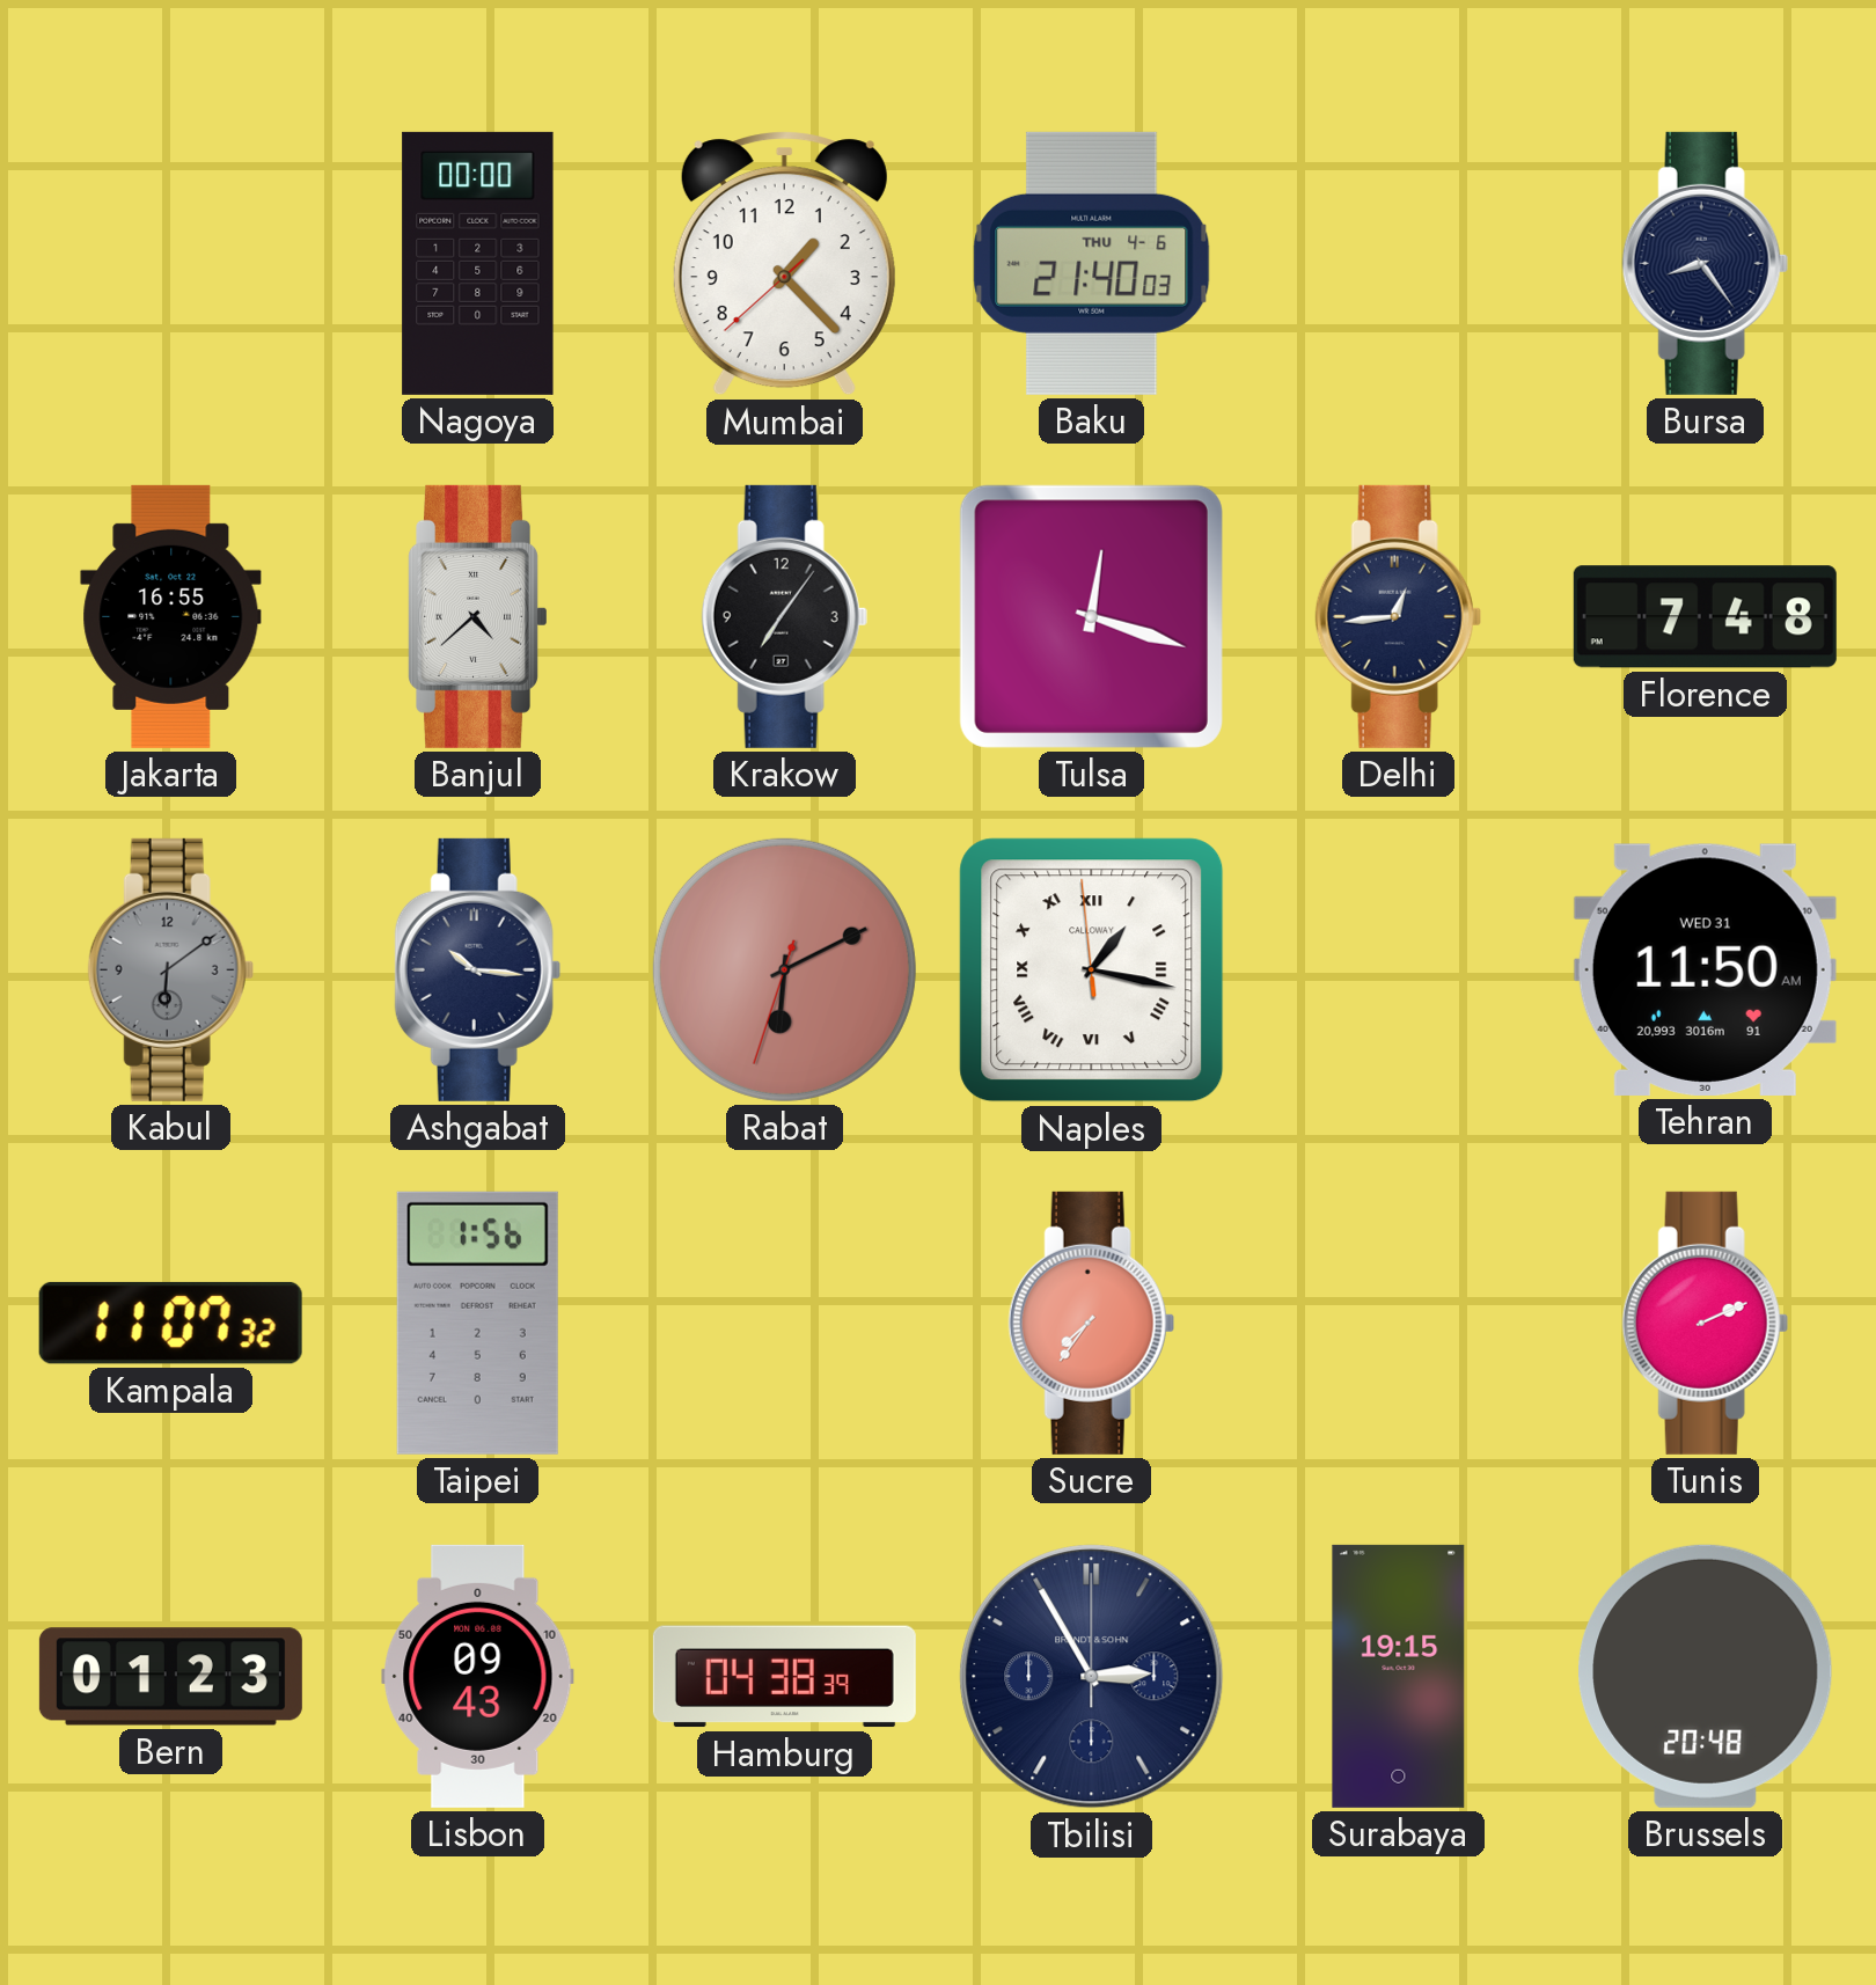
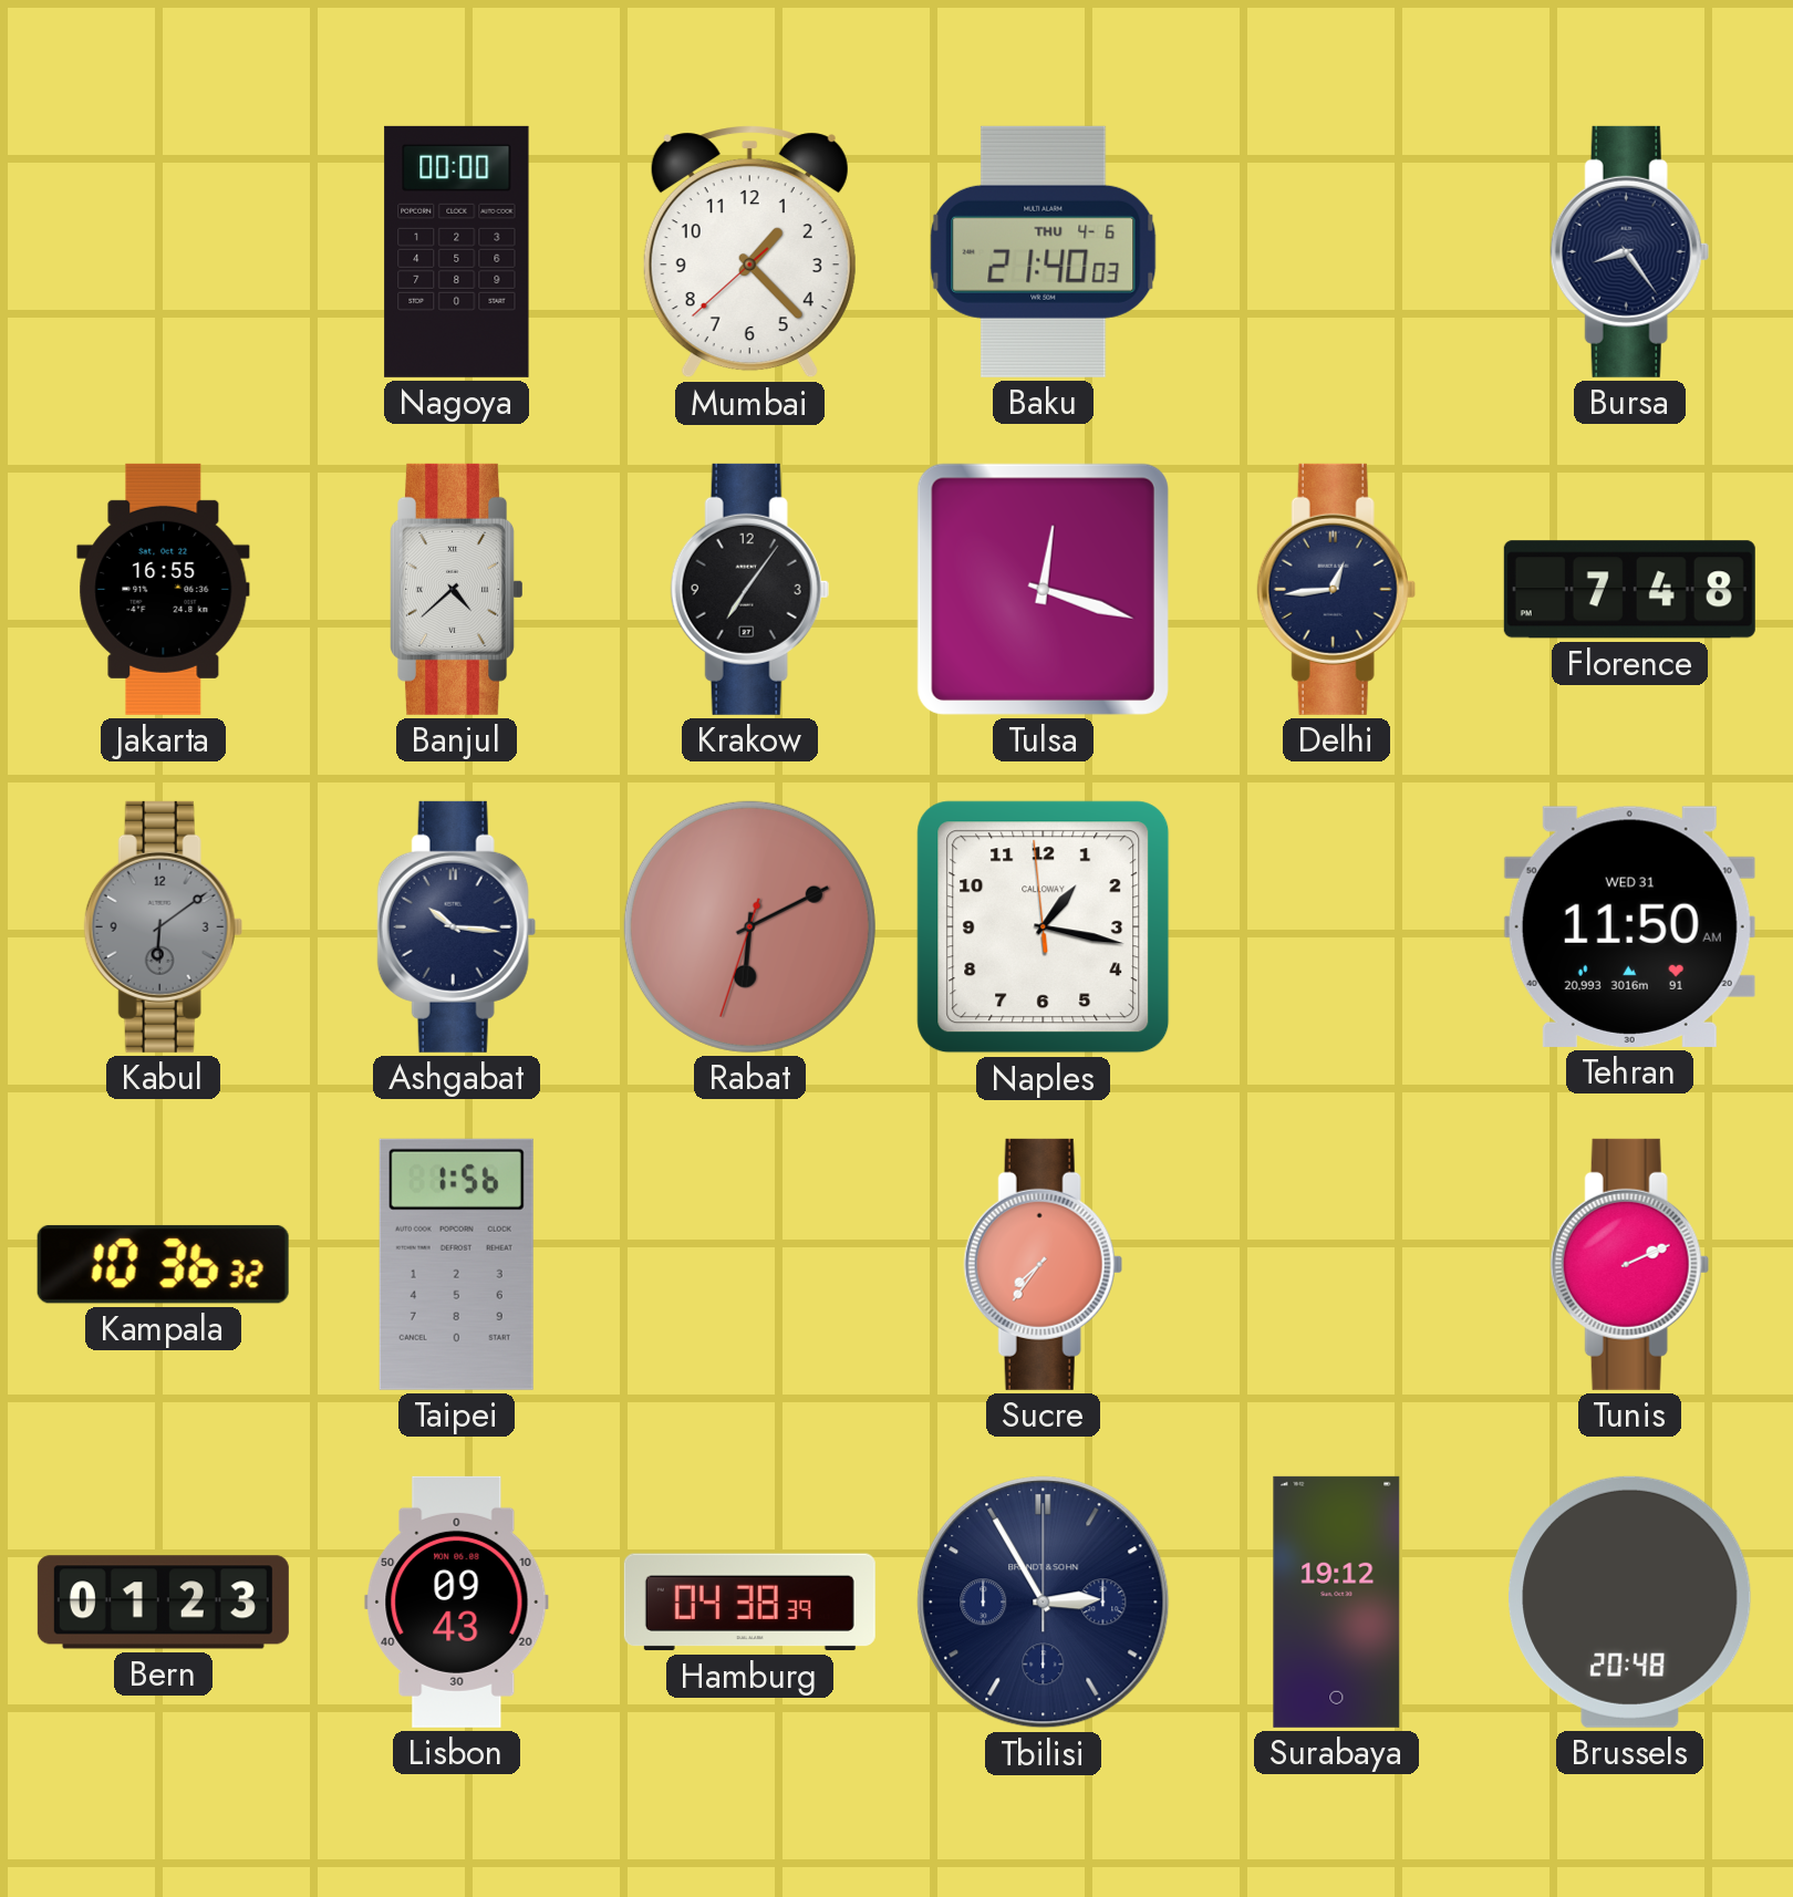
Naples numerals: Roman -> Arabic (1044, 927)
Kampala: 11:07 -> 10:36 (163, 1264)
Surabaya: 19:15 -> 19:12 (1337, 1601)
